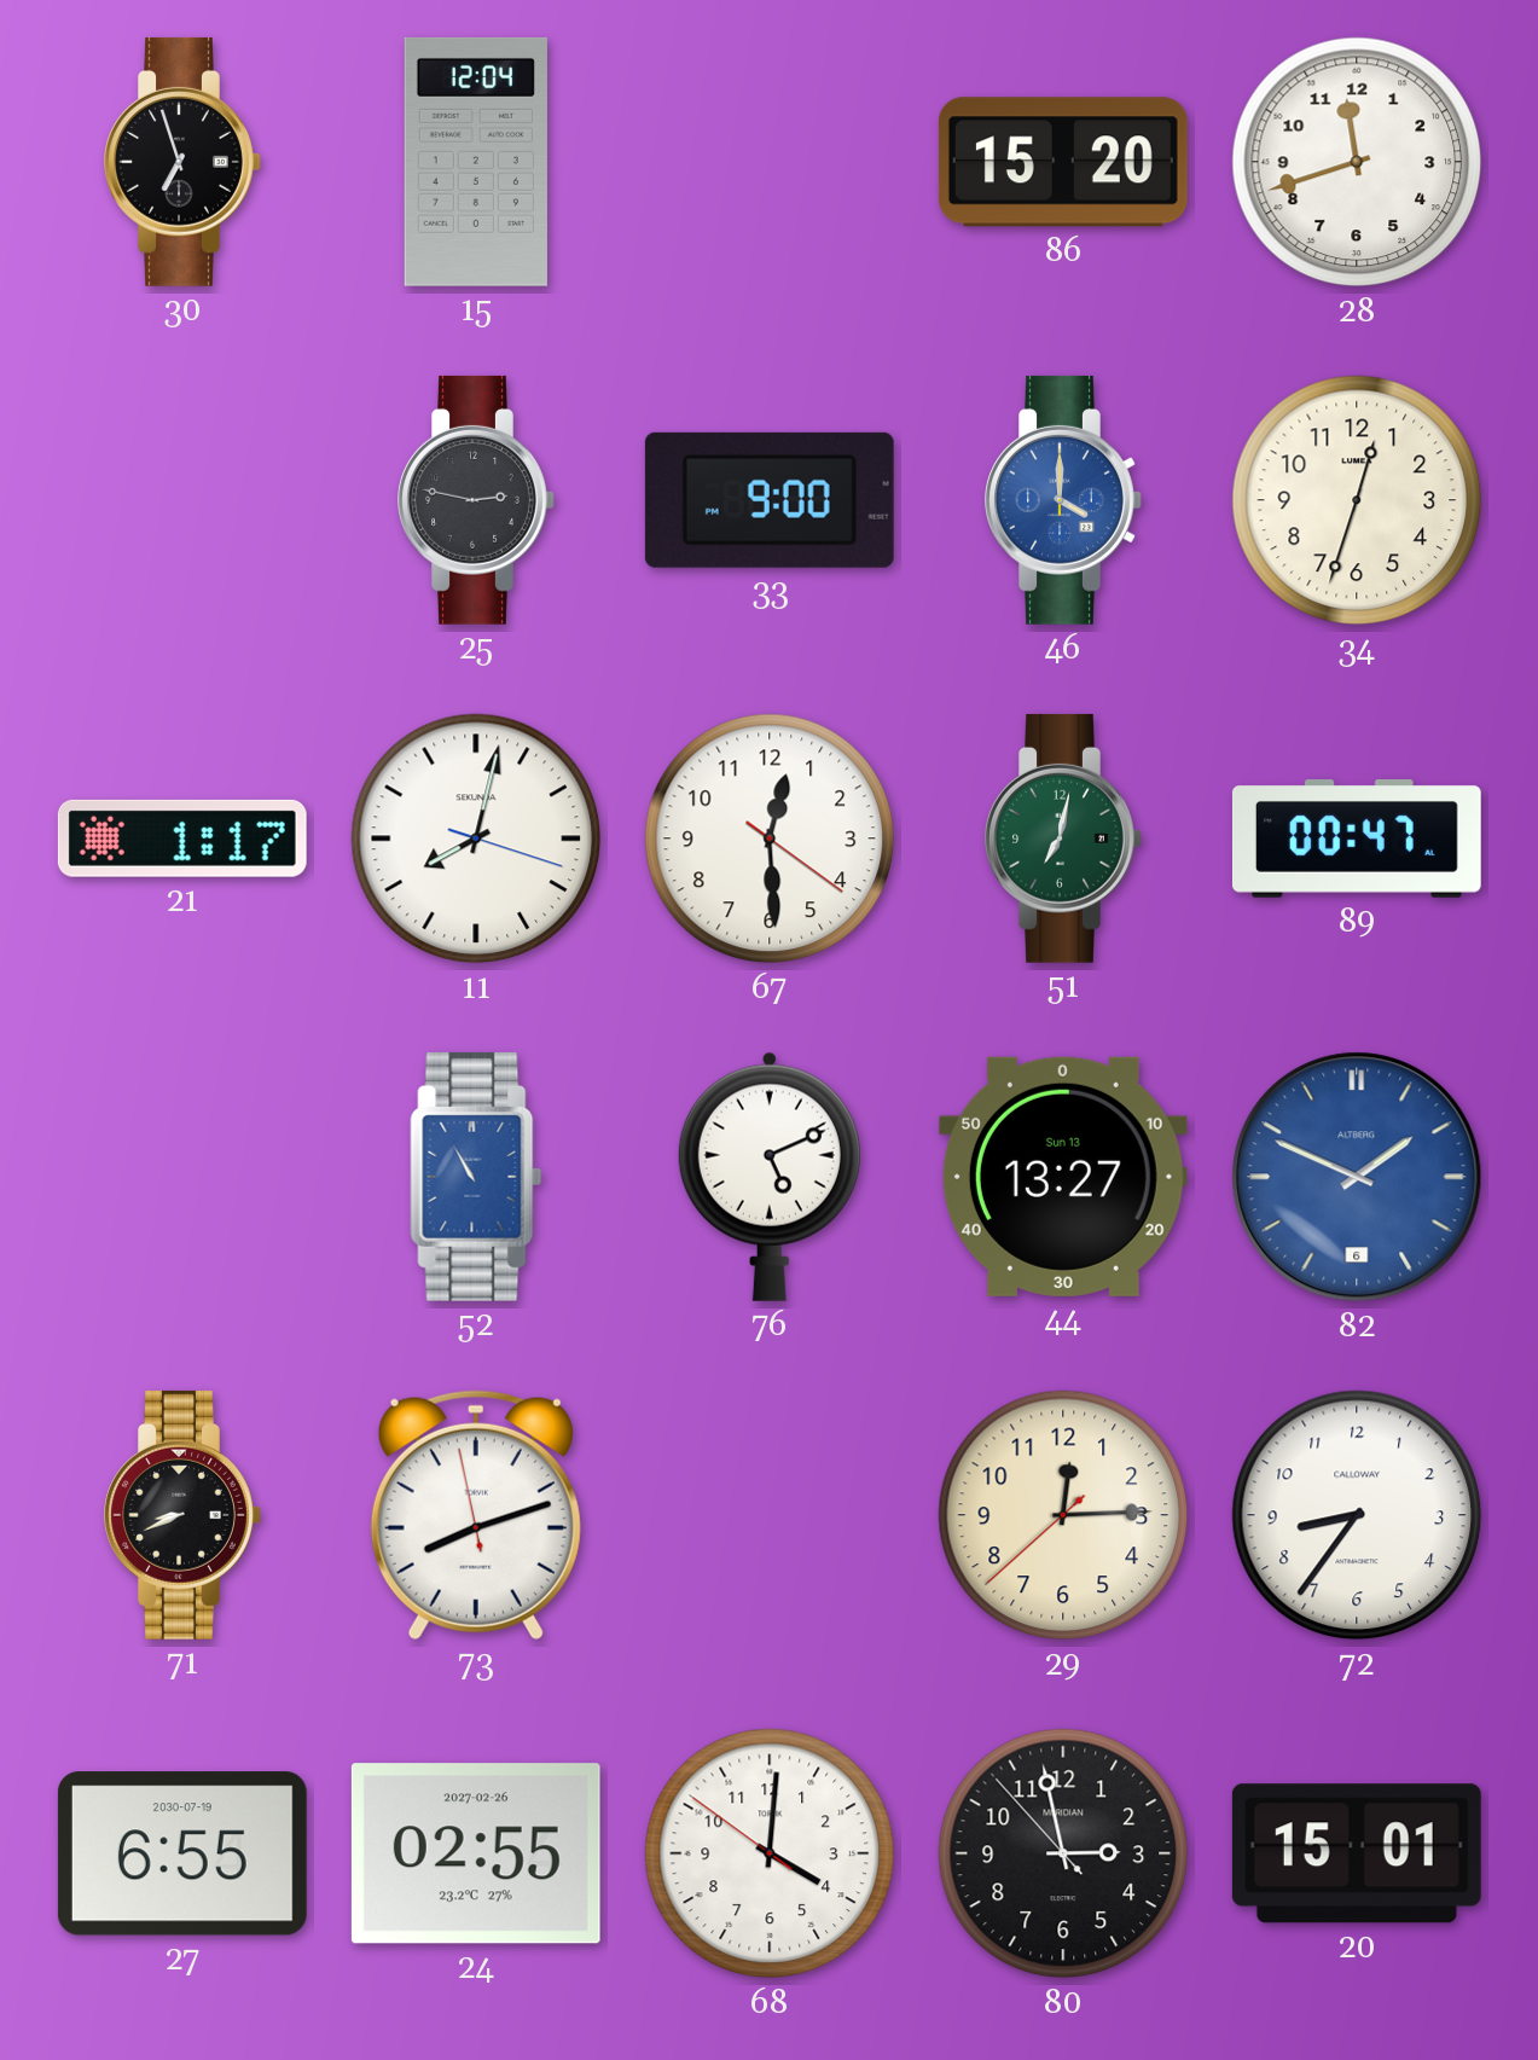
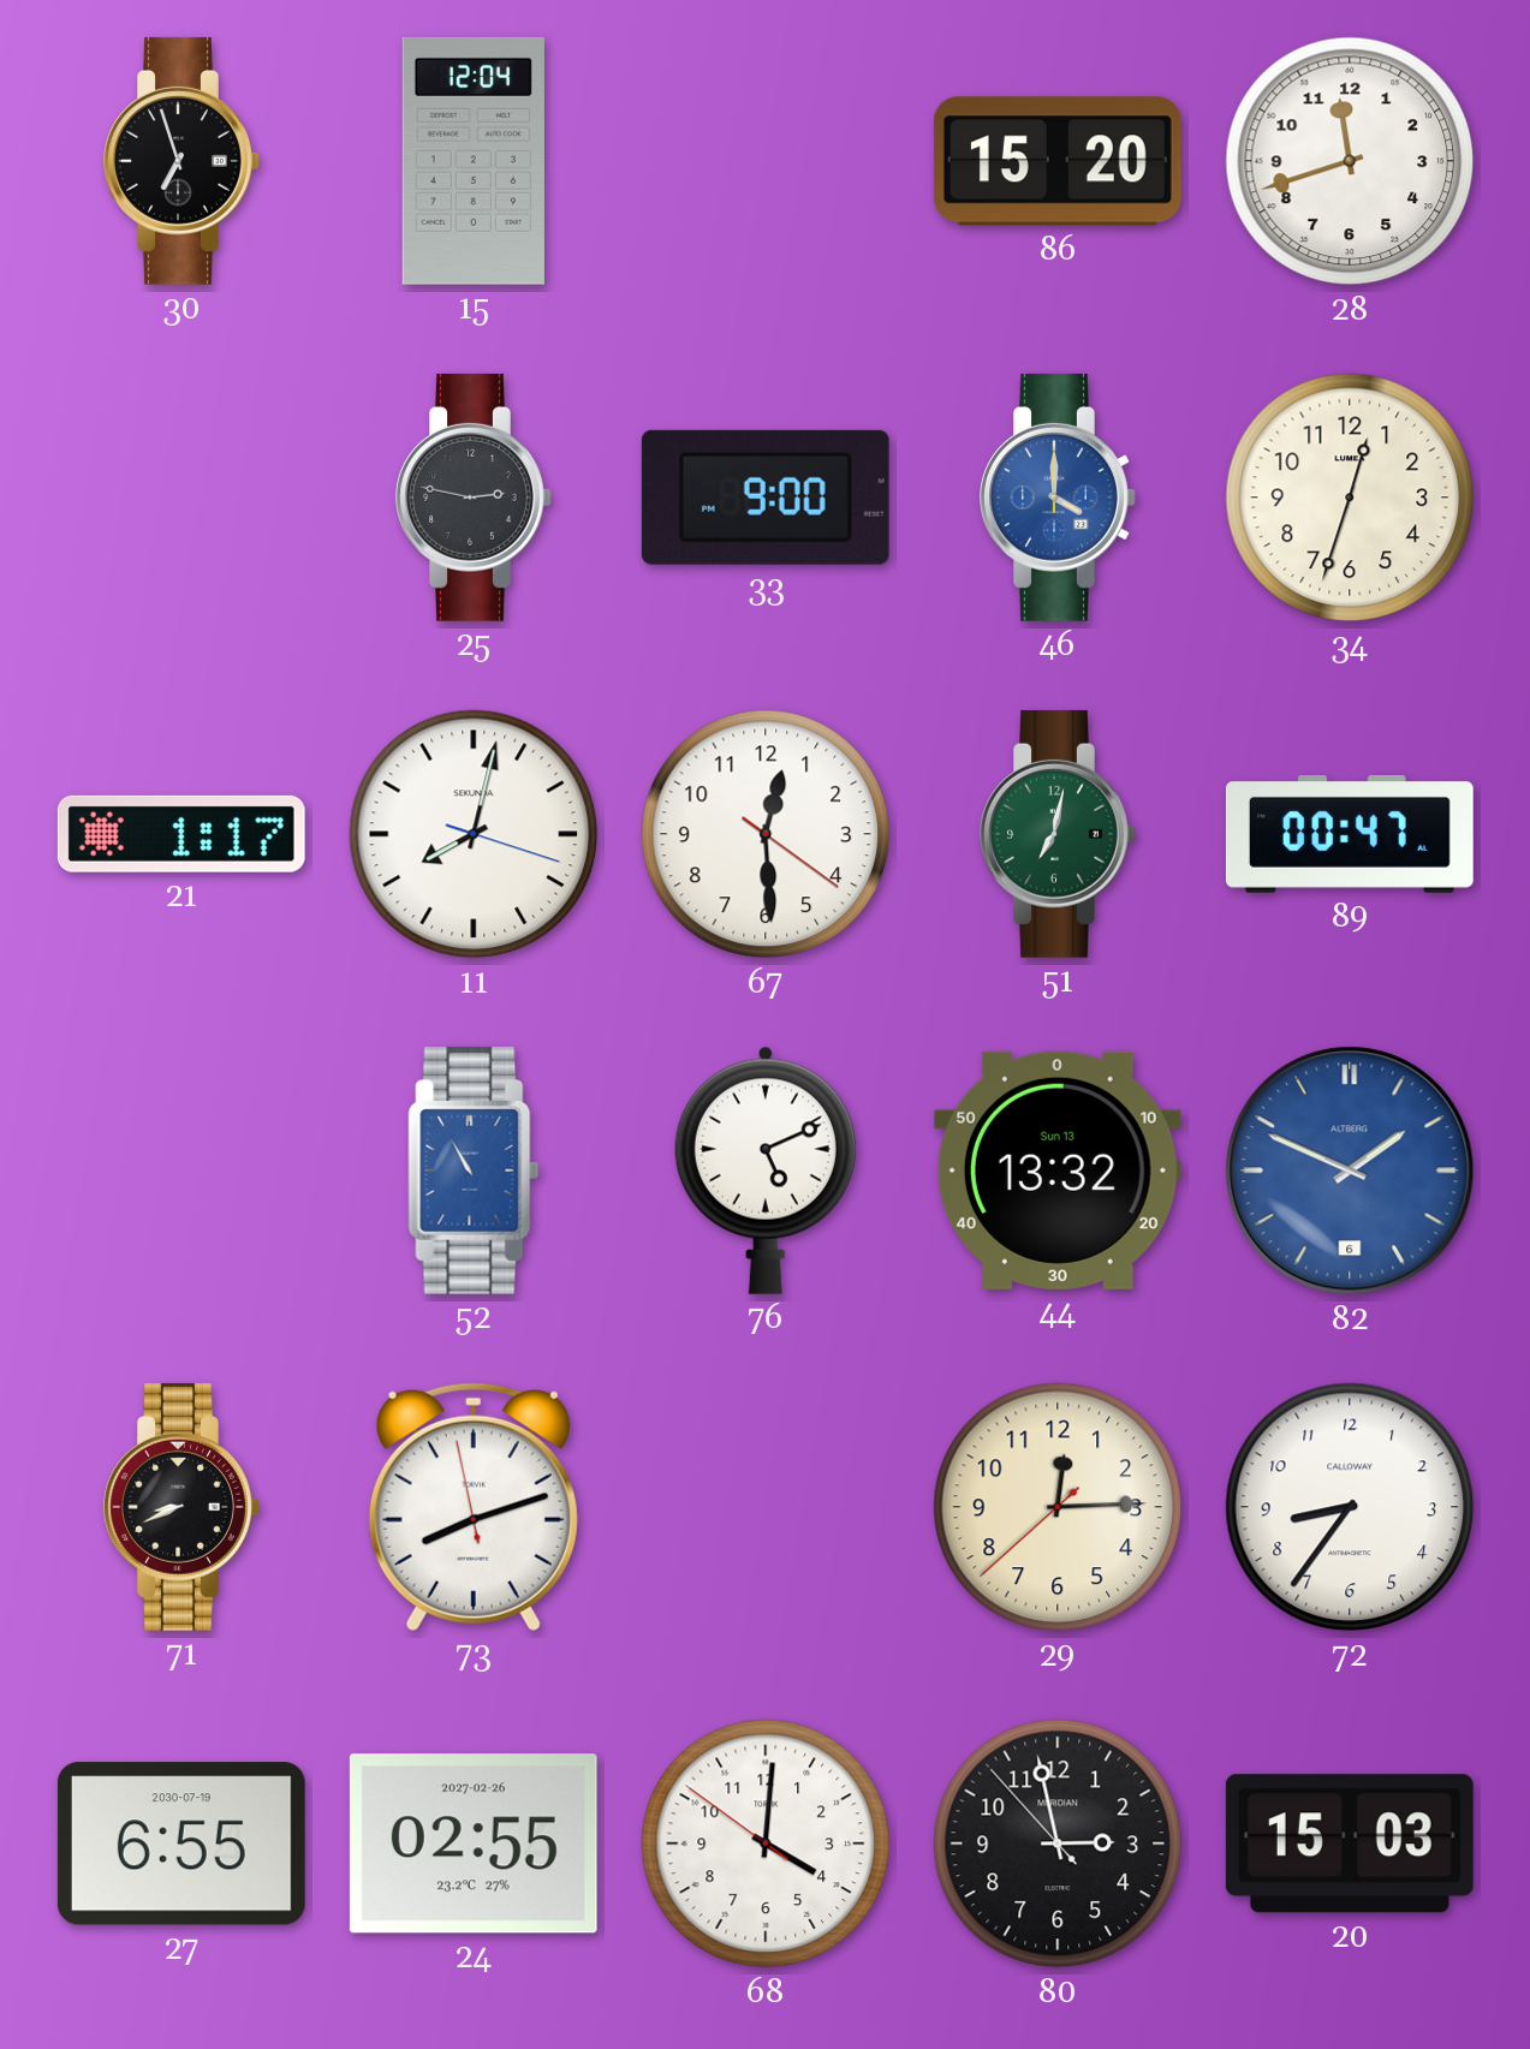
44: 13:27 -> 13:32 (1058, 1171)
20: 15:01 -> 15:03 (1350, 1843)
